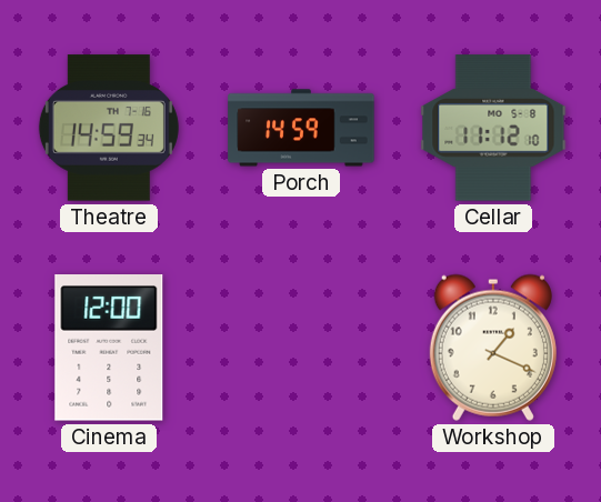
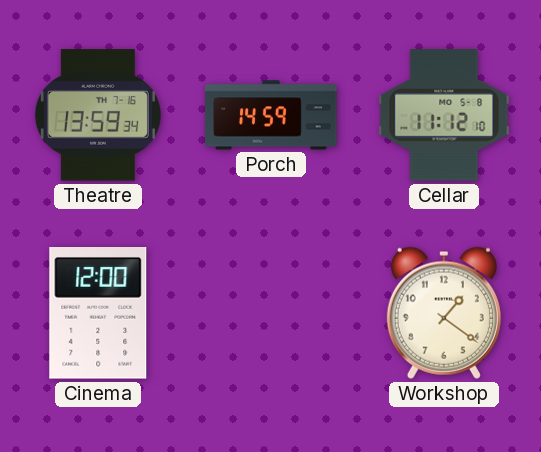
Theatre: 14:59 -> 13:59 (98, 115)
Workshop: 1:19 -> 1:21 (444, 313)
